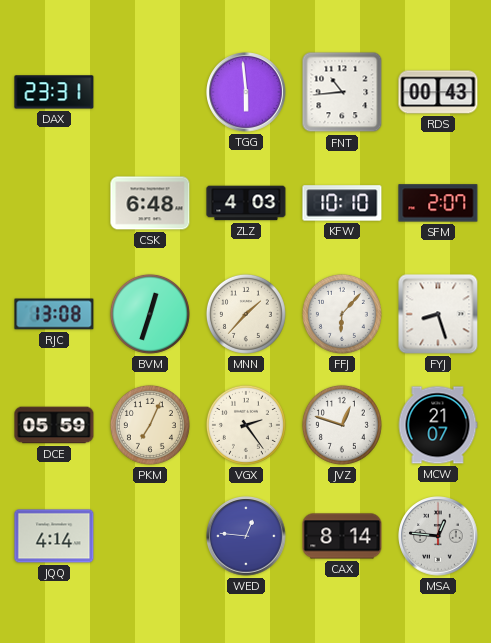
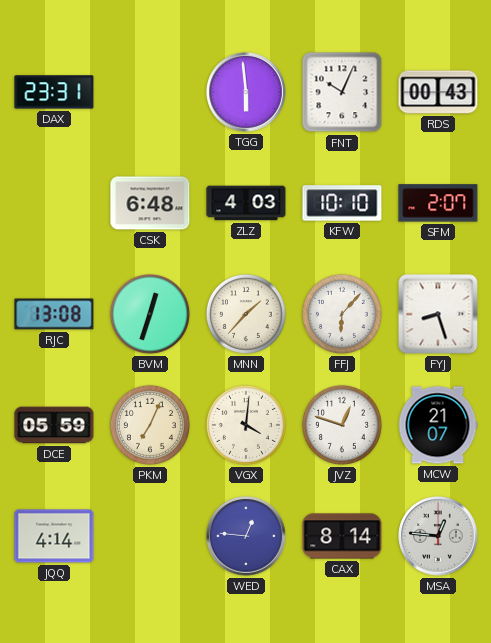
FNT: 10:44 -> 10:04 (342, 92)
VGX: 2:24 -> 4:01 (246, 425)
